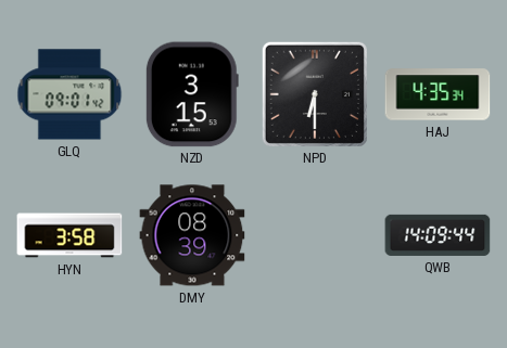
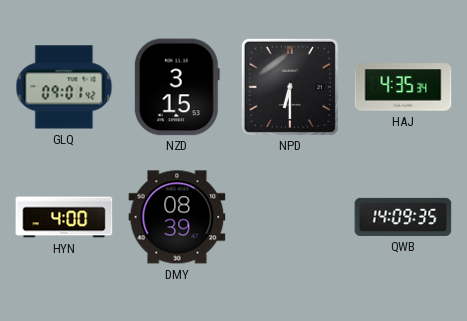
HYN: 3:58 -> 4:00 (64, 217)
QWB: 14:09:44 -> 14:09:35 (403, 217)
